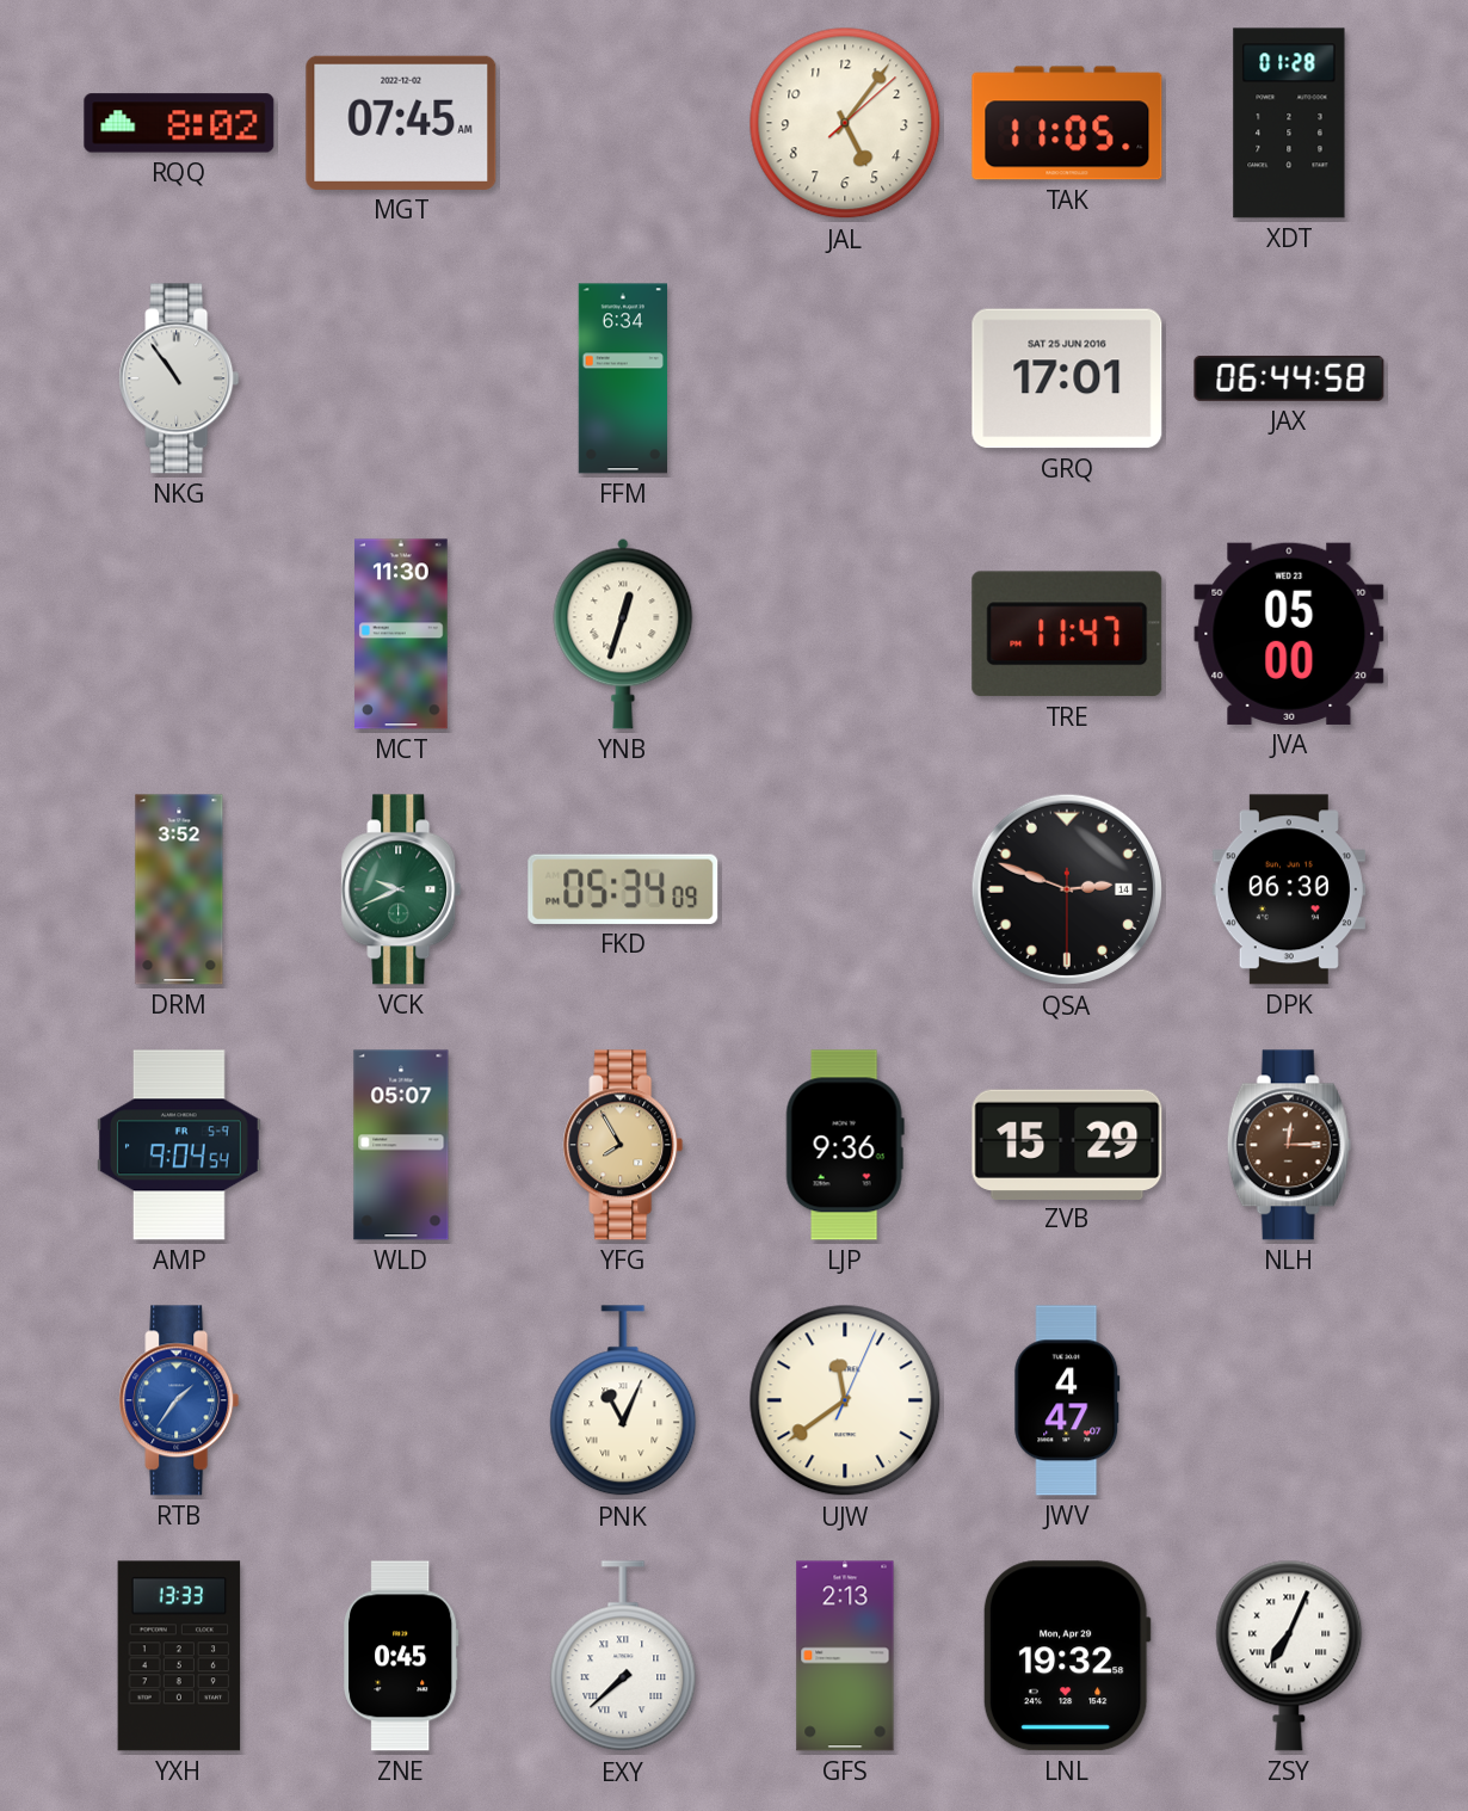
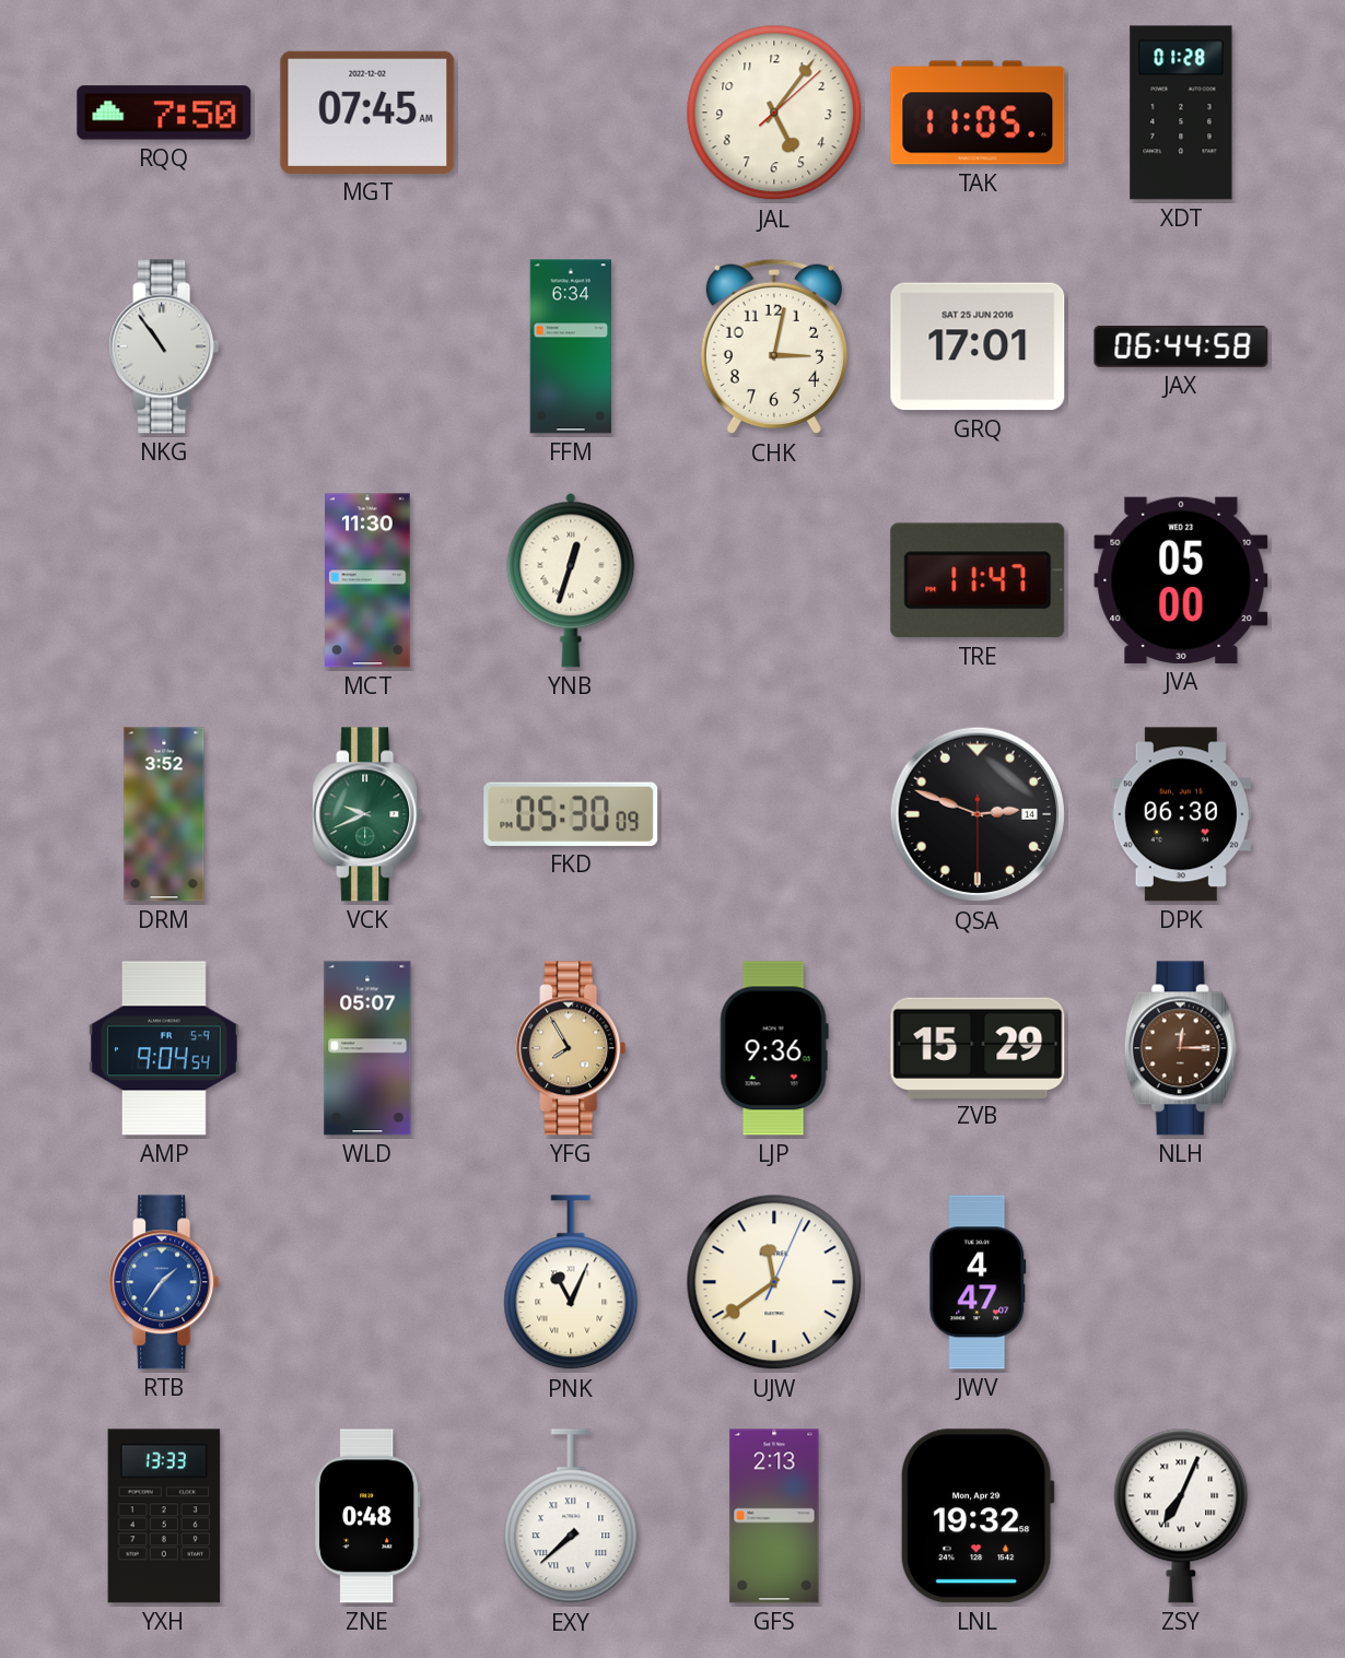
RQQ: 8:02 -> 7:50 (164, 113)
CHK: none -> 3:02 (774, 346)
FKD: 05:34 -> 05:30 (571, 814)
ZNE: 0:45 -> 0:48 (367, 1516)
